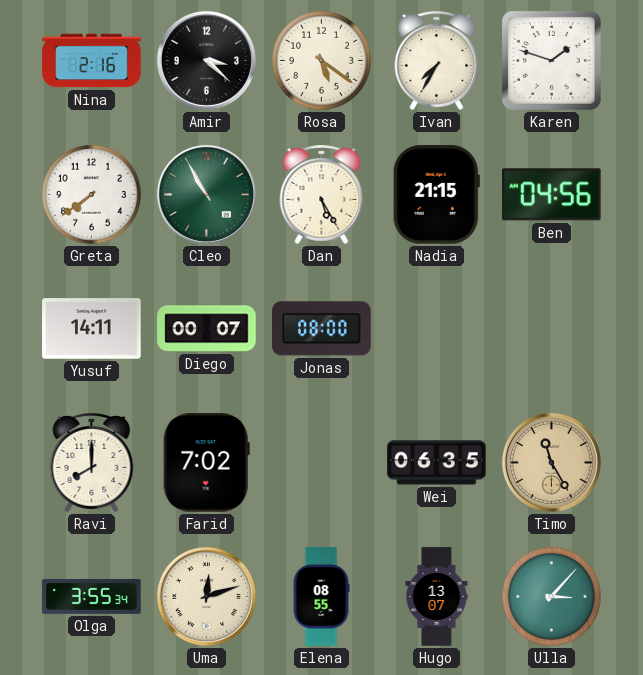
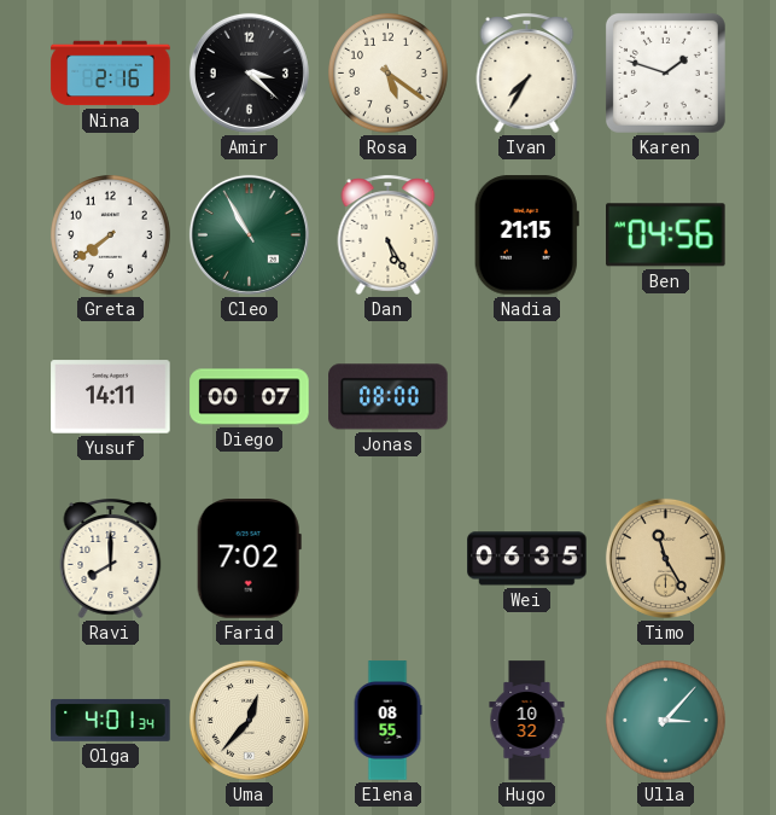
Olga: 3:55 -> 4:01 (111, 720)
Uma: 12:12 -> 12:37 (249, 720)
Hugo: 13:07 -> 10:32 (527, 721)
